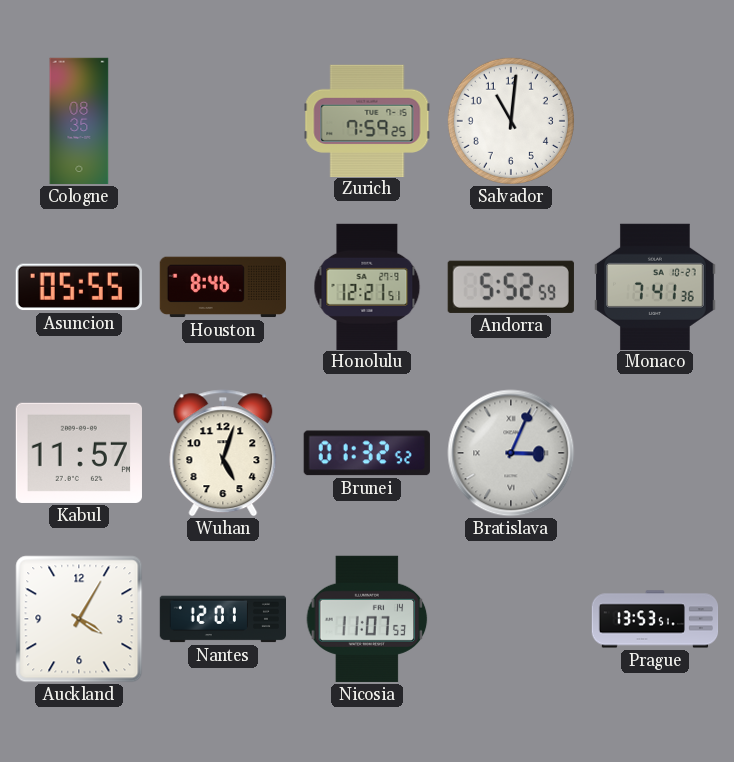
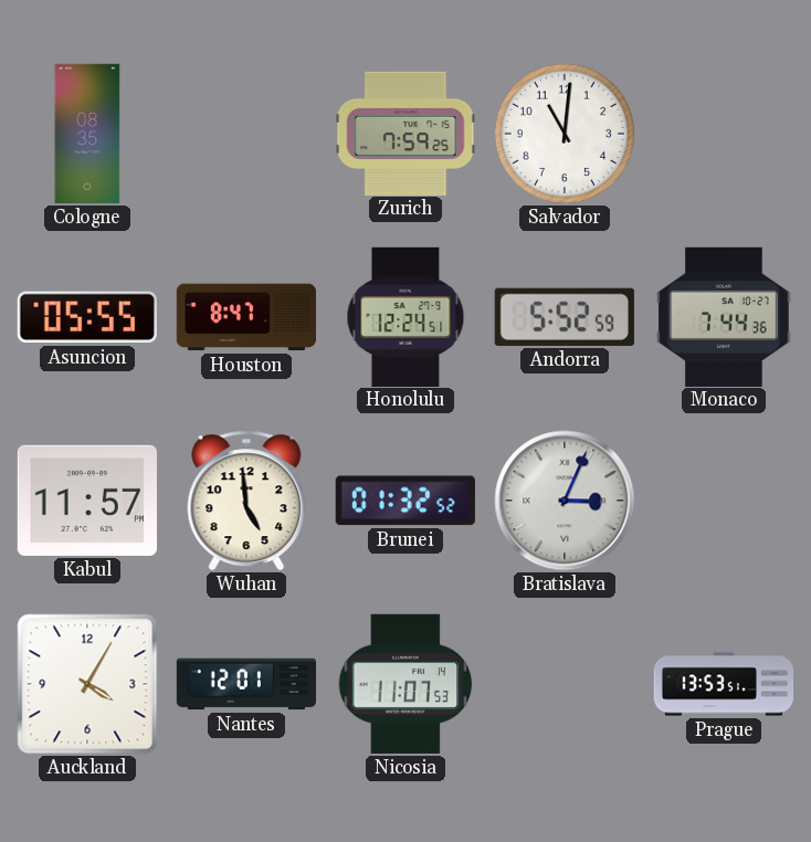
Houston: 8:46 -> 8:47 (246, 317)
Honolulu: 12:21 -> 12:24 (405, 316)
Monaco: 7:41 -> 7:44 (724, 316)
Wuhan: 5:03 -> 4:59 (246, 501)
